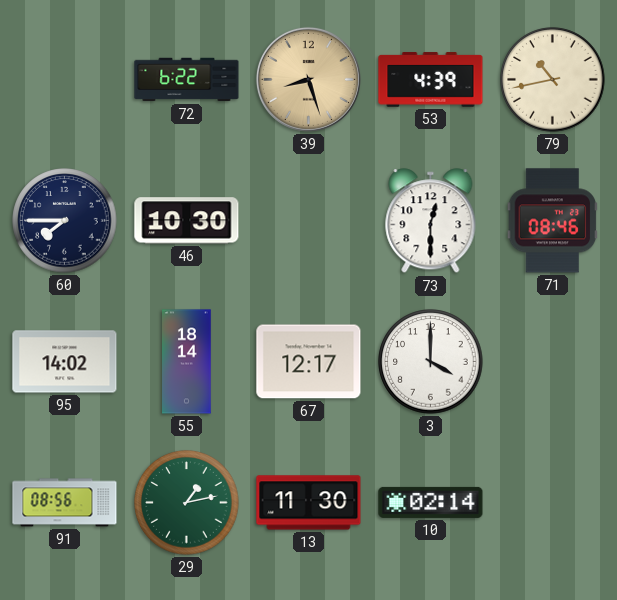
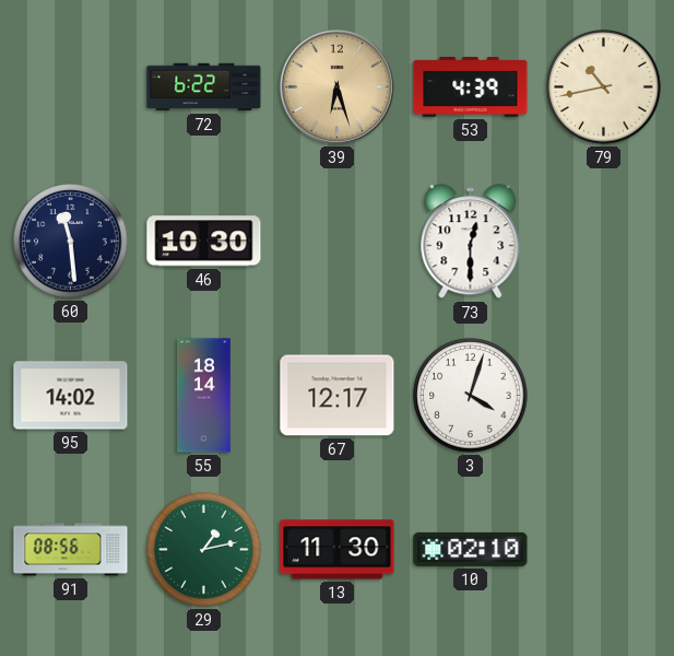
39: 8:27 -> 6:27 (336, 86)
60: 7:45 -> 11:29 (71, 242)
71: 08:46 -> none (553, 221)
3: 4:00 -> 4:03 (471, 396)
10: 02:14 -> 02:10 (471, 549)
